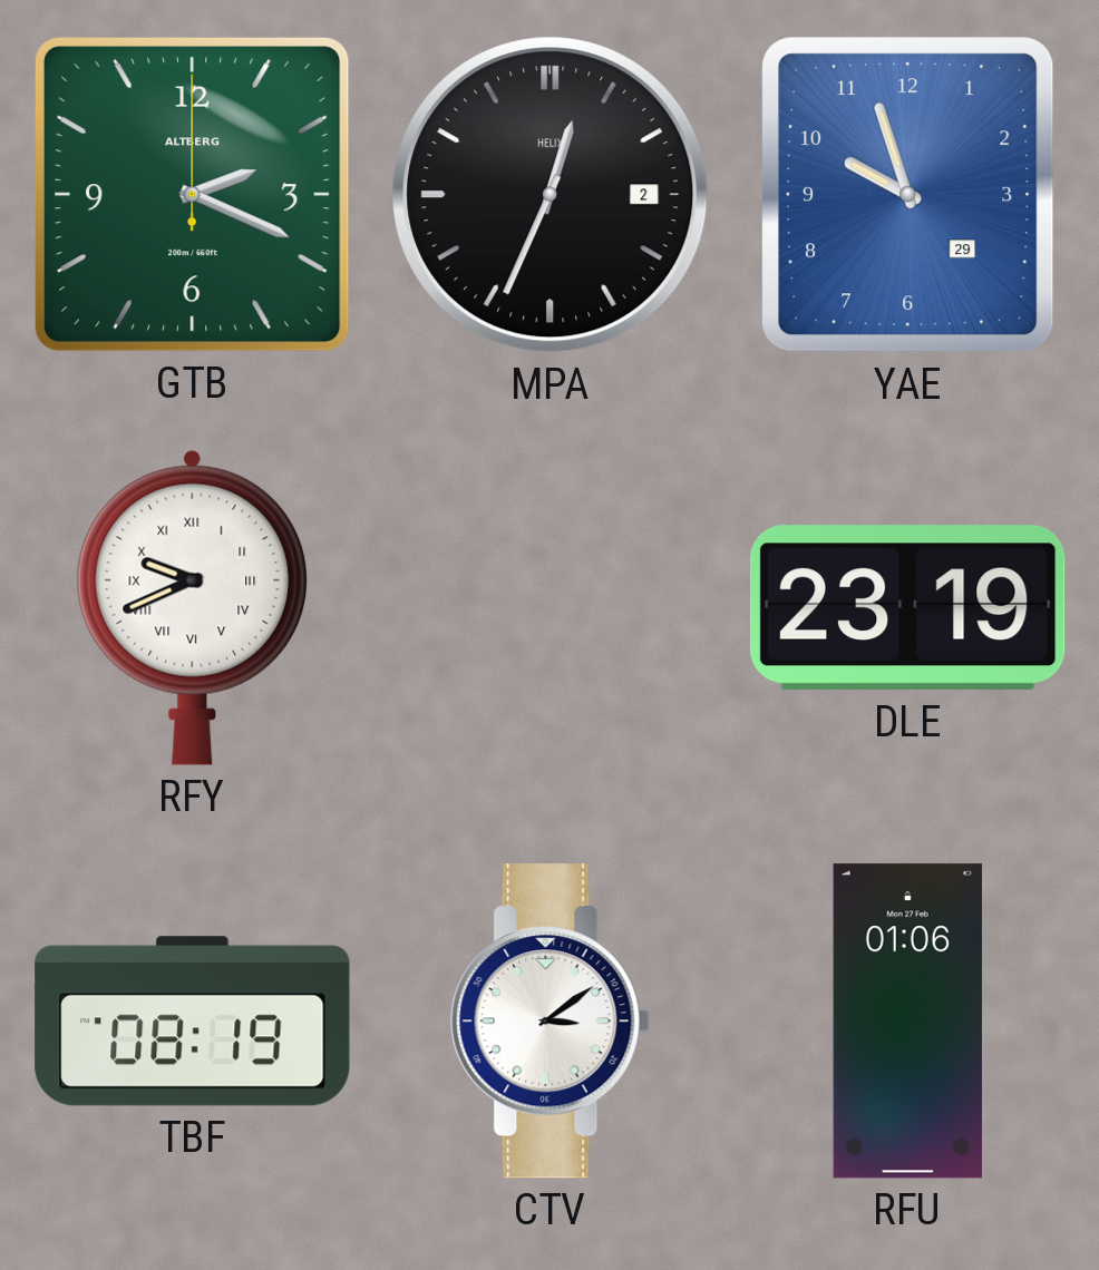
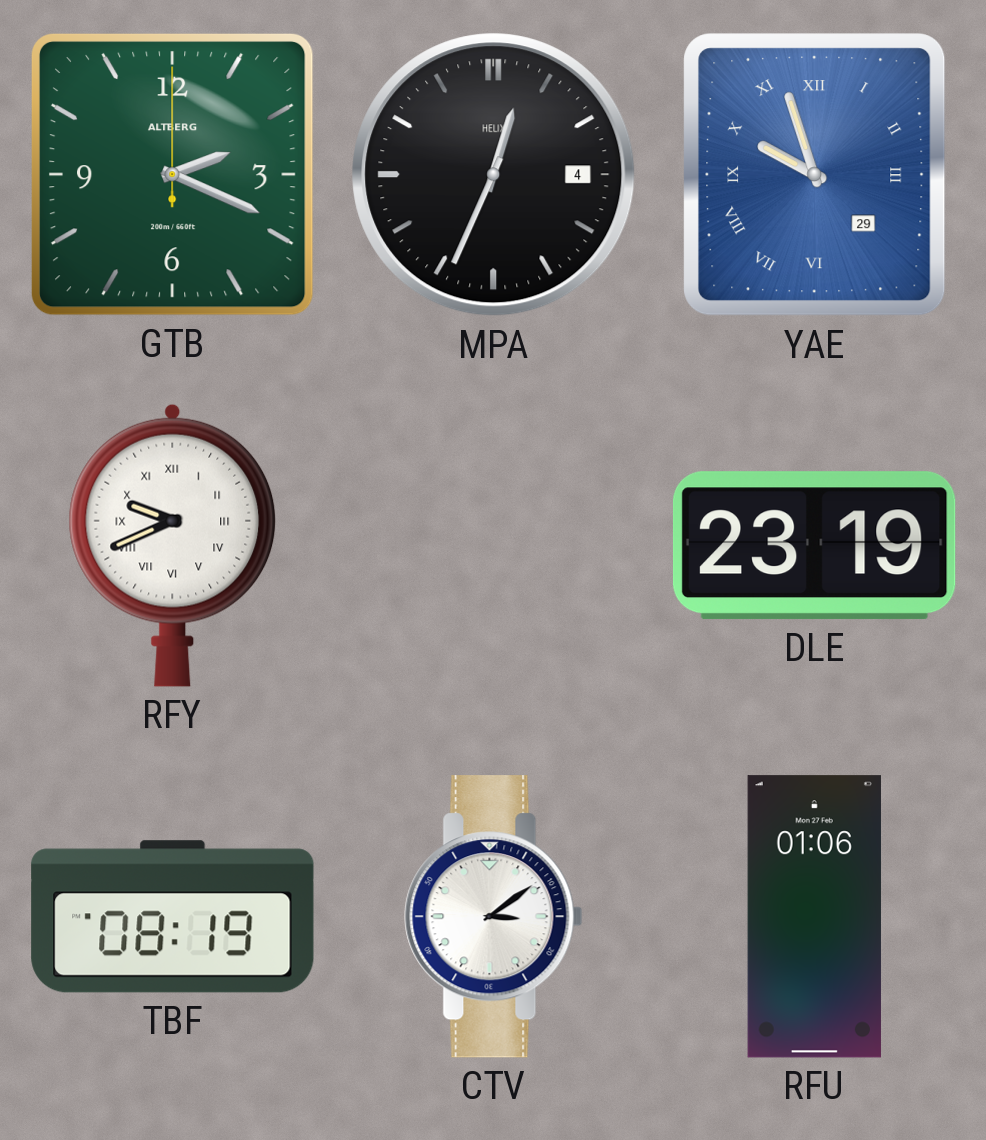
MPA date: 2 -> 4 (494, 175)
YAE numerals: Arabic -> Roman (815, 175)
